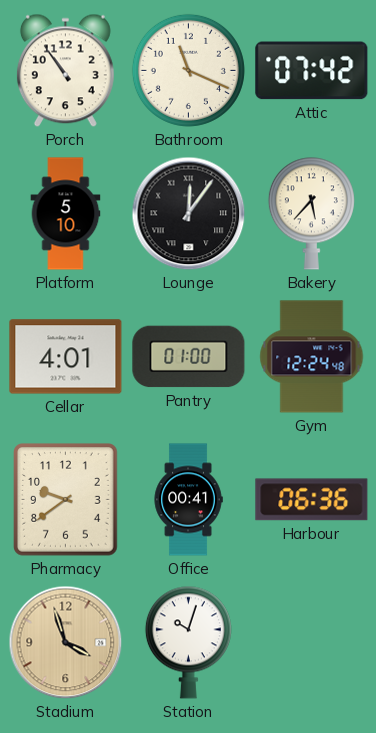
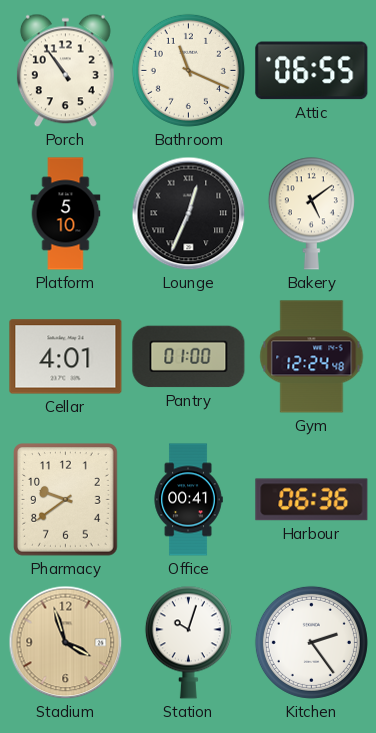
Attic: 07:42 -> 06:55 (312, 71)
Lounge: 12:06 -> 12:34 (189, 214)
Bakery: 5:37 -> 5:09 (311, 213)
Kitchen: none -> 2:24 (311, 642)
